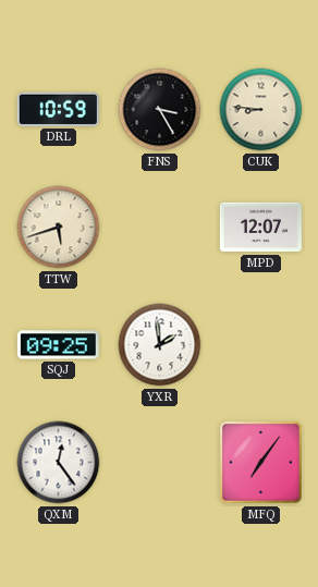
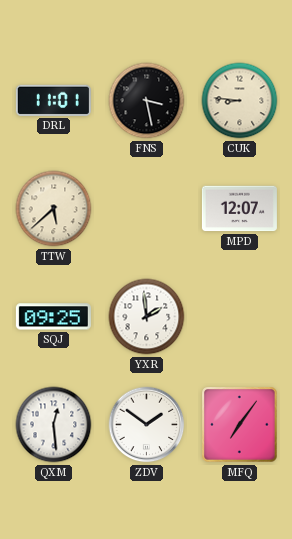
DRL: 10:59 -> 11:01 (53, 100)
FNS: 3:25 -> 3:28 (147, 101)
TTW: 5:42 -> 5:38 (54, 209)
QXM: 12:24 -> 12:29 (54, 425)
ZDV: none -> 1:51 (147, 425)
